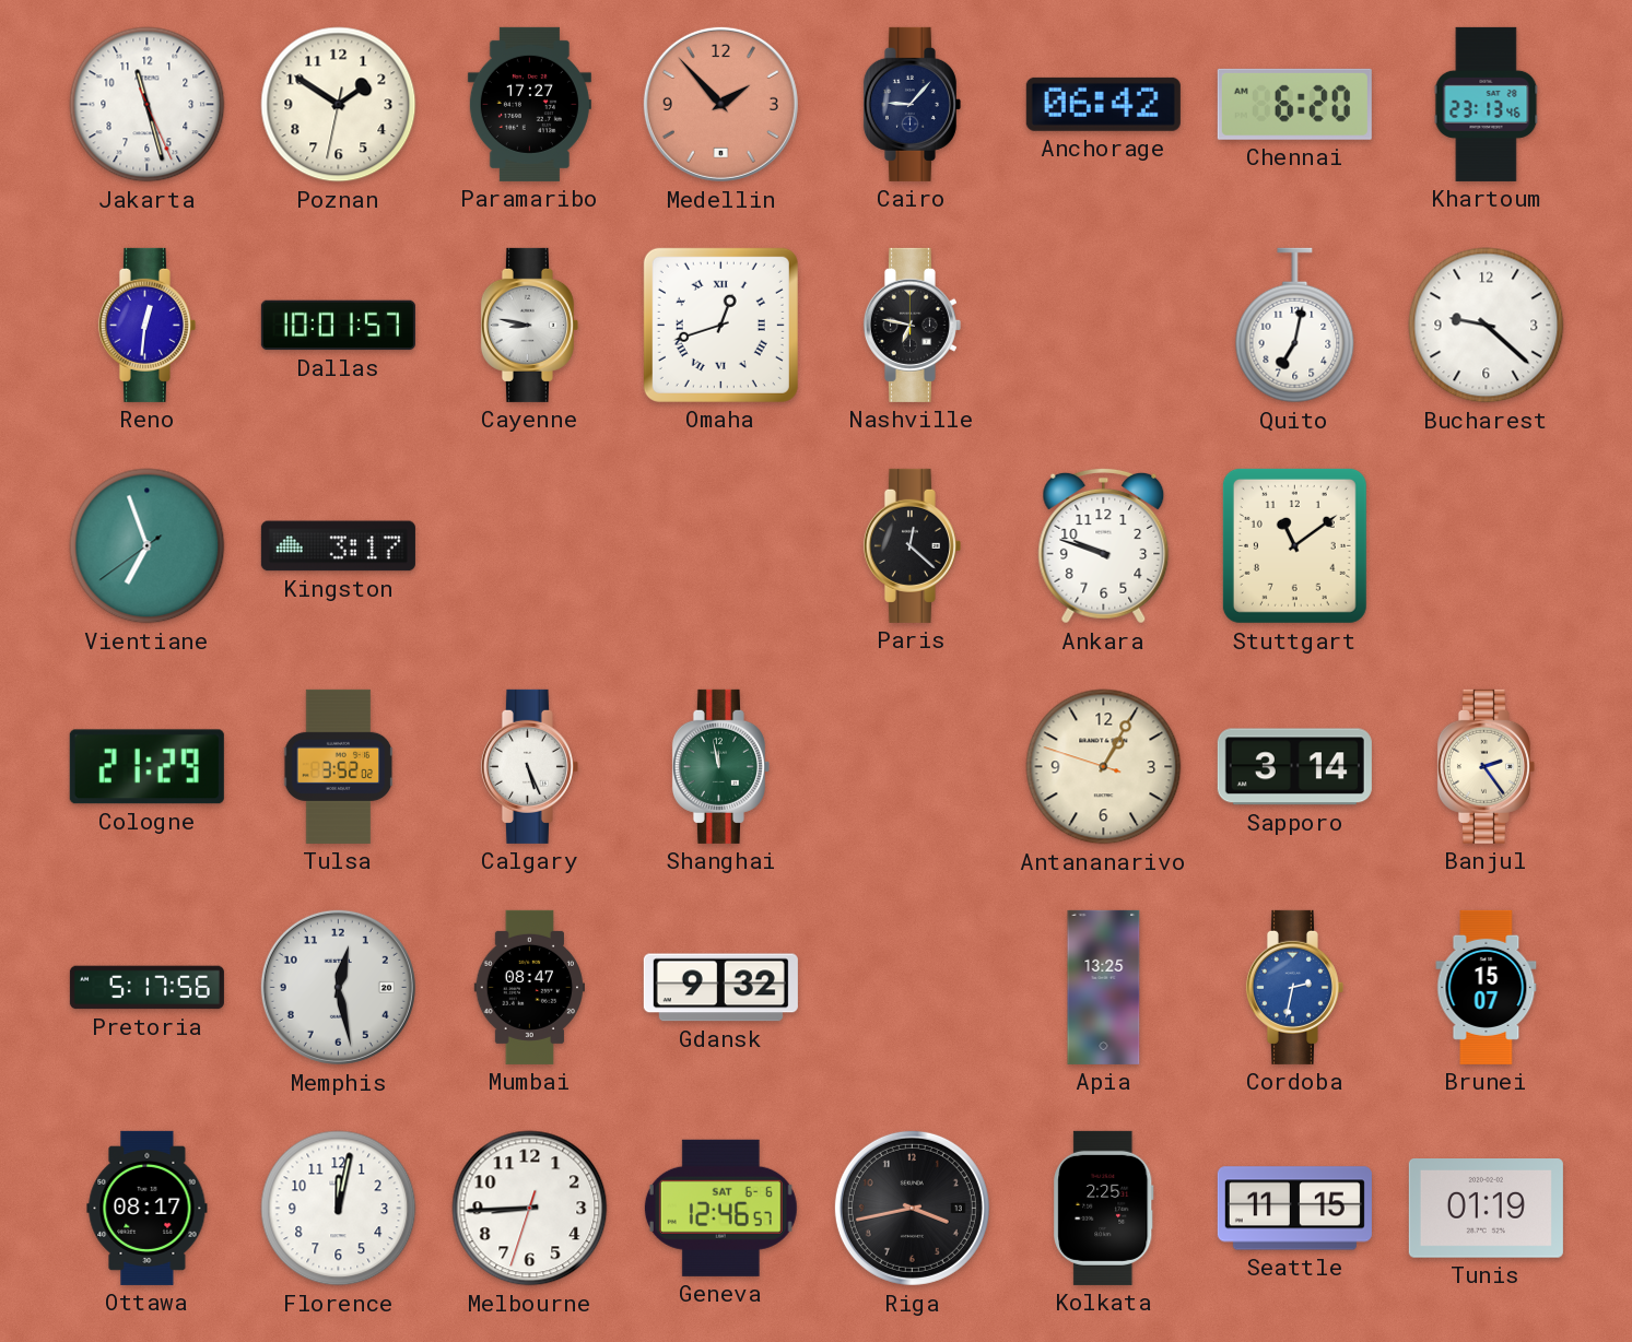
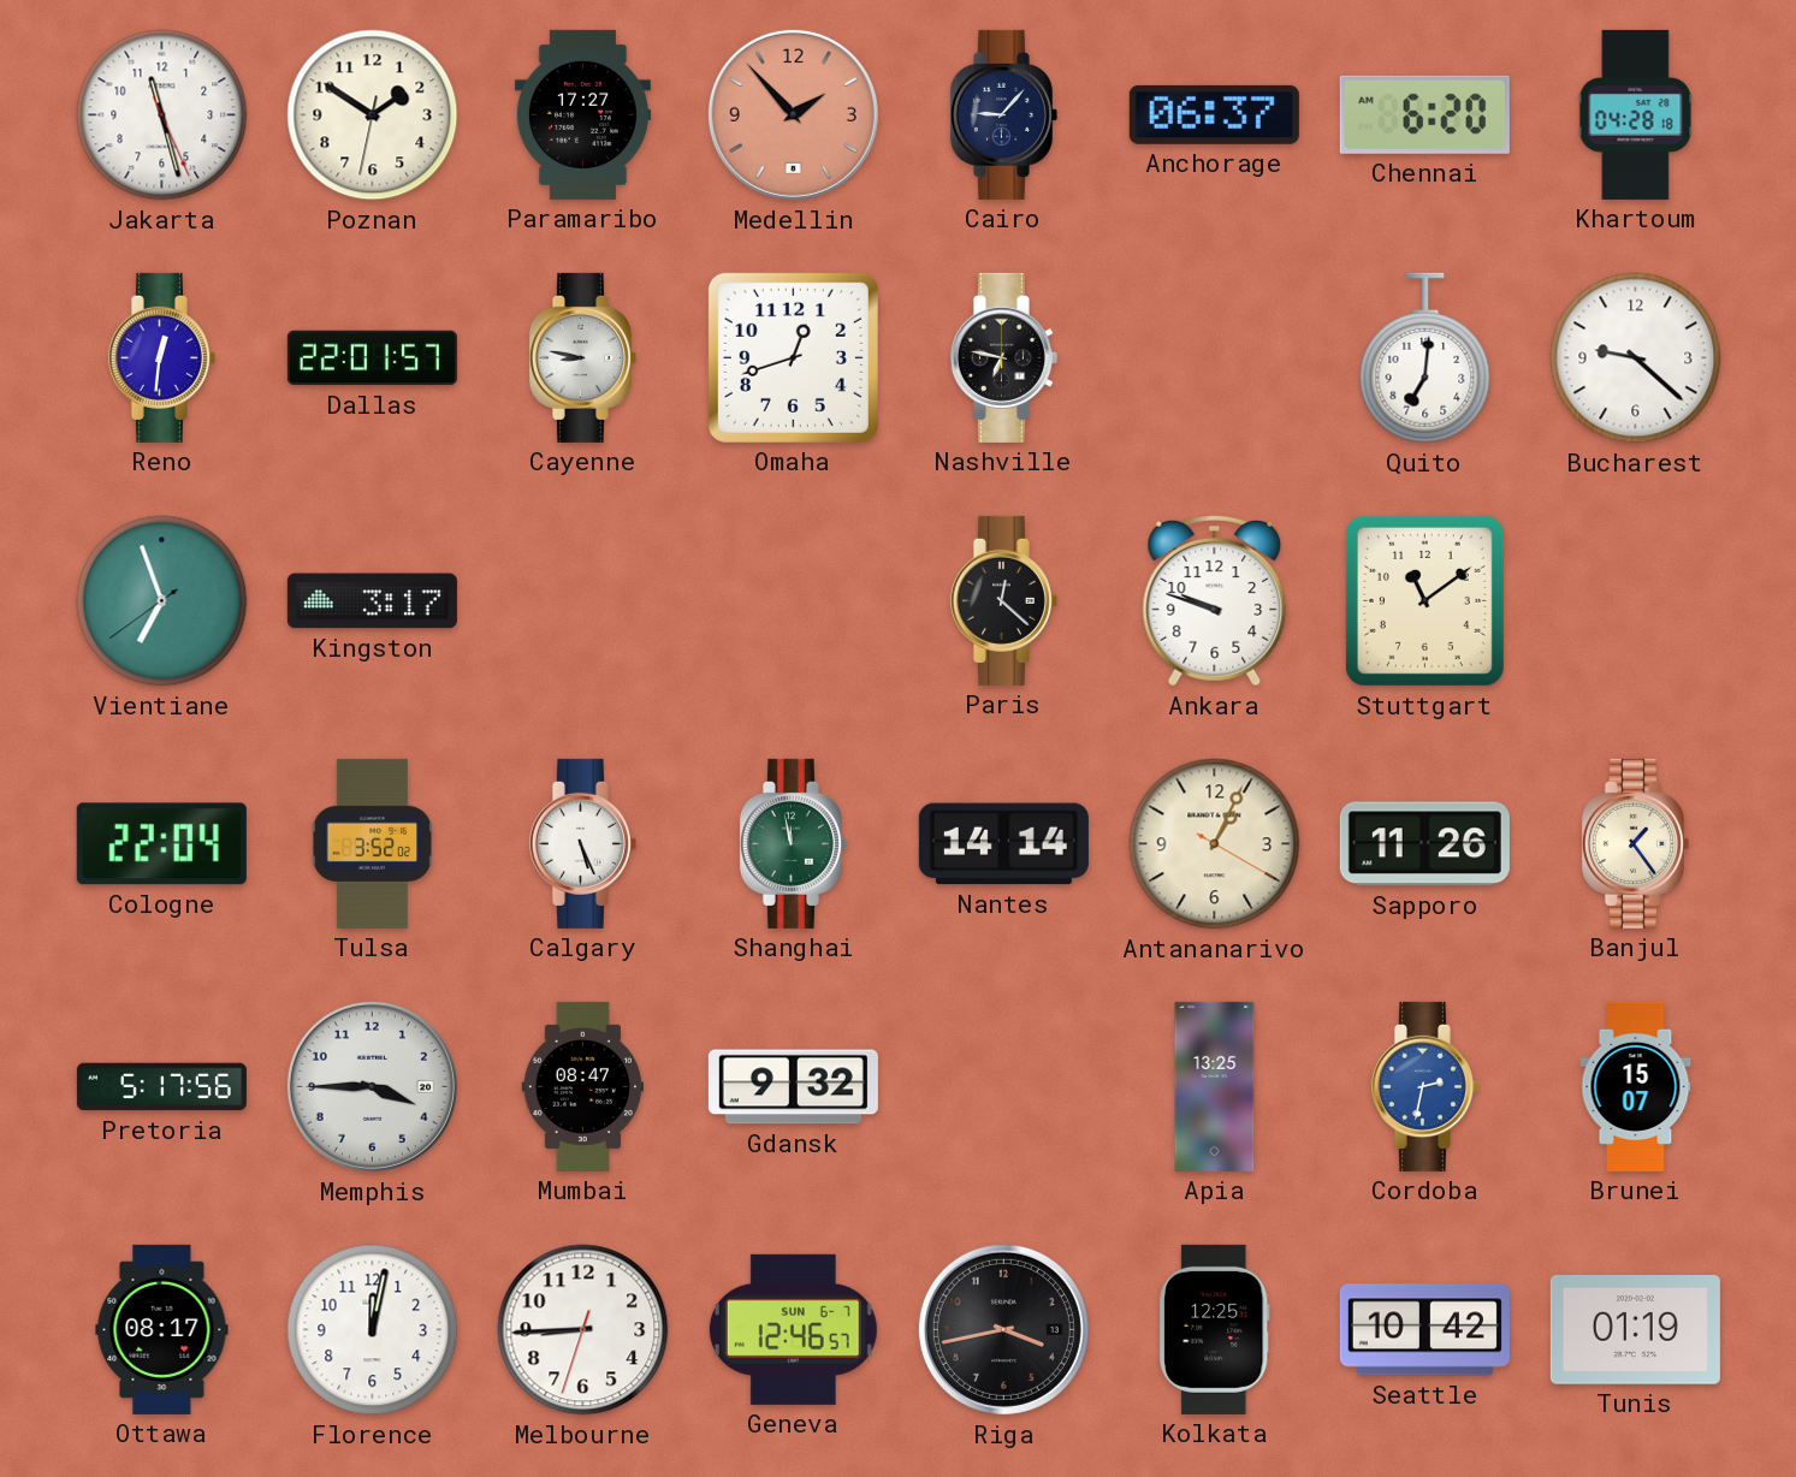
Anchorage: 06:42 -> 06:37 (1214, 114)
Khartoum: 23:13 -> 04:28 (1636, 114)
Dallas: 10:01 -> 22:01 (372, 358)
Omaha numerals: Roman -> Arabic (793, 357)
Quito: 7:02 -> 7:01 (1425, 358)
Cologne: 21:29 -> 22:04 (161, 844)
Nantes: none -> 14:14 (1003, 844)
Antananarivo: 1:04:48 -> 1:04:20 (1215, 844)
Sapporo: 3:14 -> 11:26 (1424, 844)
Banjul: 2:24 -> 1:24 (1635, 843)
Memphis: 12:28 -> 3:45 (372, 1086)
Geneva date: SAT 6-6 -> SUN 6-7 (793, 1329)
Kolkata: 2:25 -> 12:25 (1215, 1329)
Seattle: 11:15 -> 10:42 (1424, 1330)
